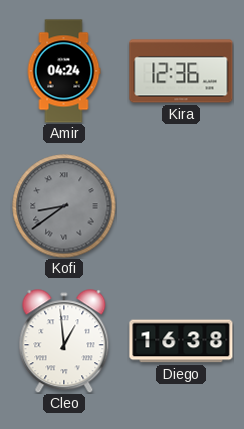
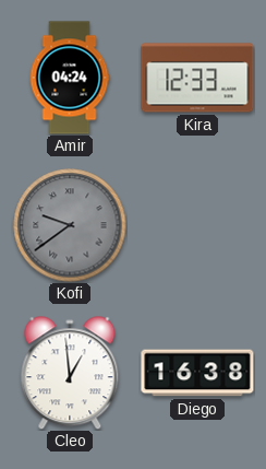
Kira: 12:36 -> 12:33 (197, 78)
Kofi: 8:39 -> 9:39 (70, 225)
